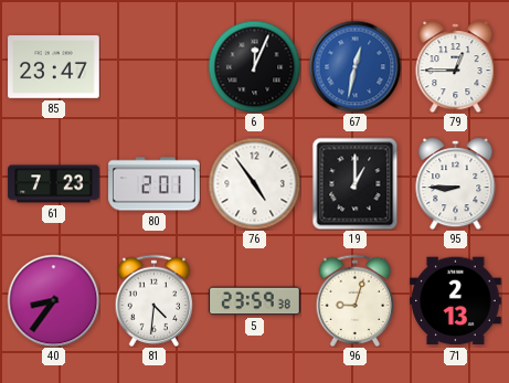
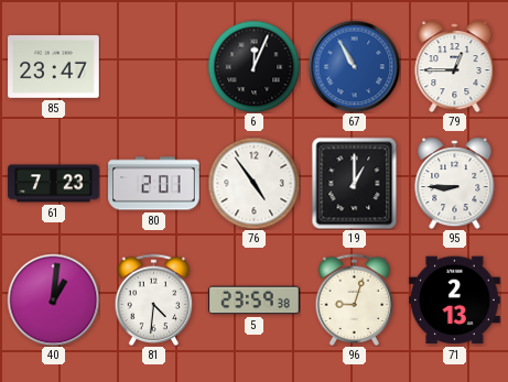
67: 12:32 -> 10:55 (354, 66)
40: 8:36 -> 1:01 (53, 299)
